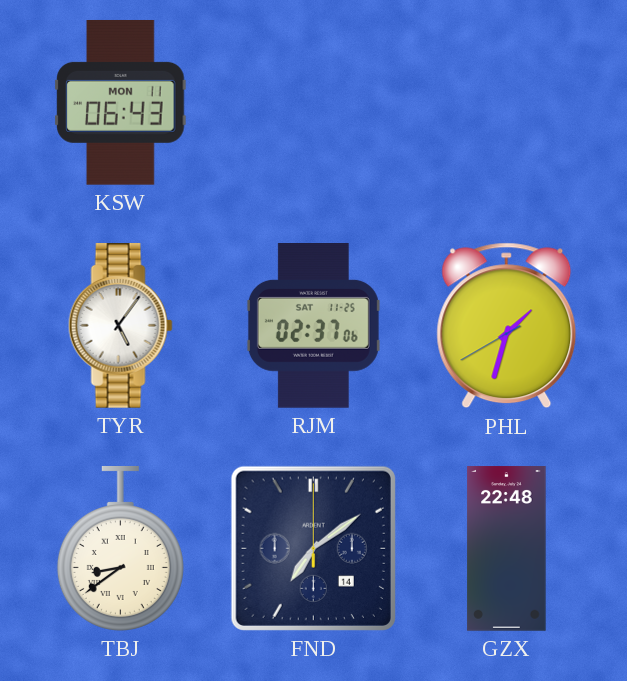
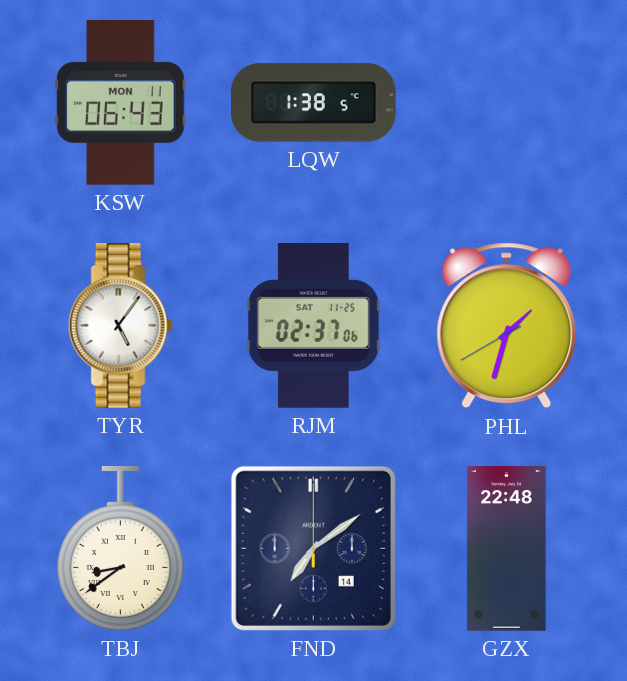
LQW: none -> 1:38 (314, 103)
